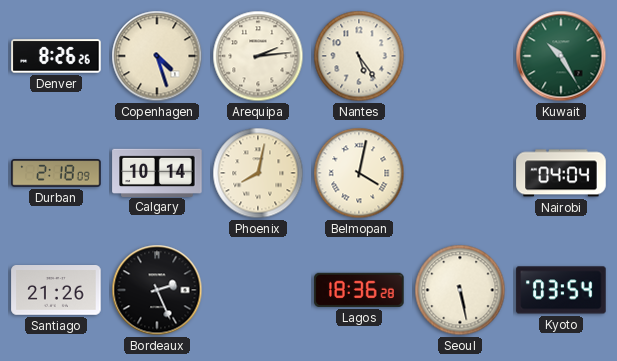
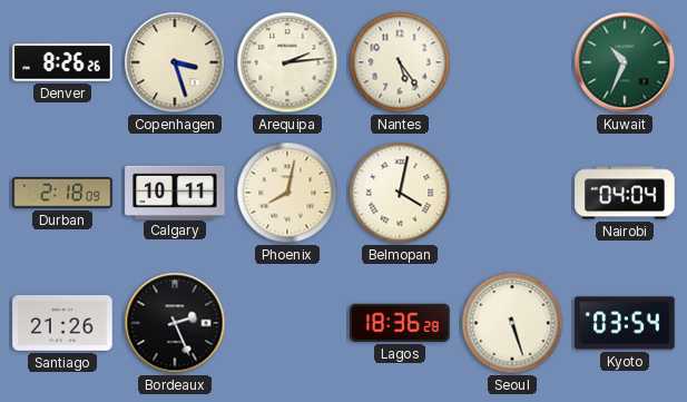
Copenhagen: 4:27 -> 3:27 (175, 62)
Kuwait: 10:25 -> 10:34 (625, 62)
Calgary: 10:14 -> 10:11 (175, 192)
Seoul: 5:28 -> 5:27 (512, 323)
